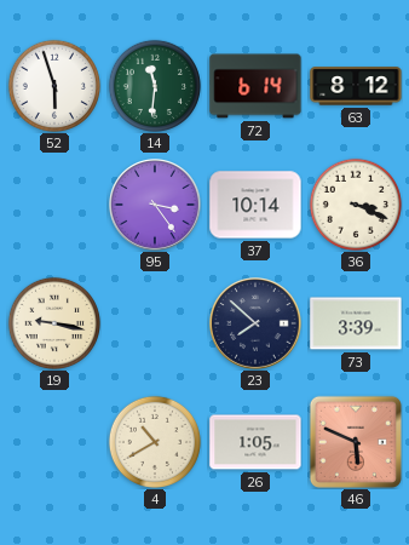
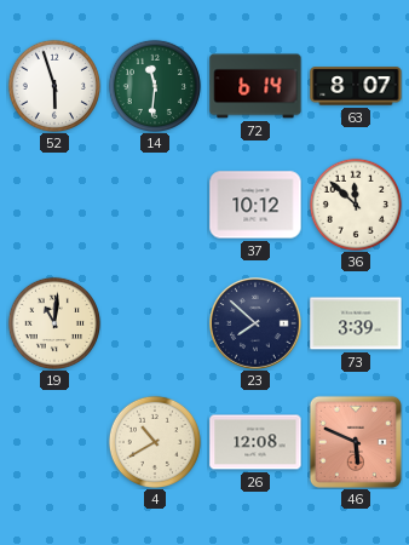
63: 8:12 -> 8:07 (356, 86)
95: 3:24 -> none (156, 206)
37: 10:14 -> 10:12 (255, 205)
36: 3:19 -> 11:52 (356, 205)
19: 9:17 -> 11:01 (54, 323)
26: 1:05 -> 12:08 (255, 442)
